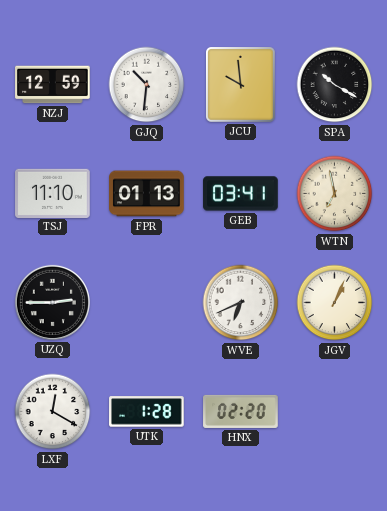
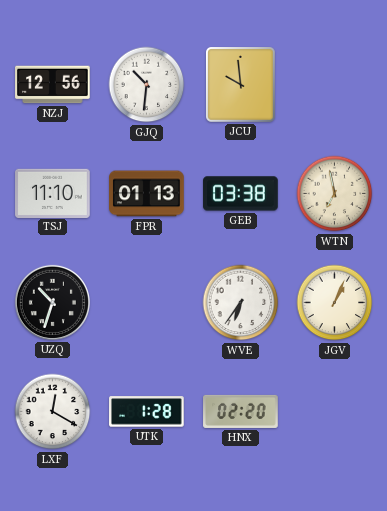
NZJ: 12:59 -> 12:56 (53, 85)
SPA: 10:20 -> none (335, 85)
GEB: 03:41 -> 03:38 (241, 194)
UZQ: 2:45 -> 10:33 (52, 302)
WVE: 6:41 -> 6:36 (241, 303)
